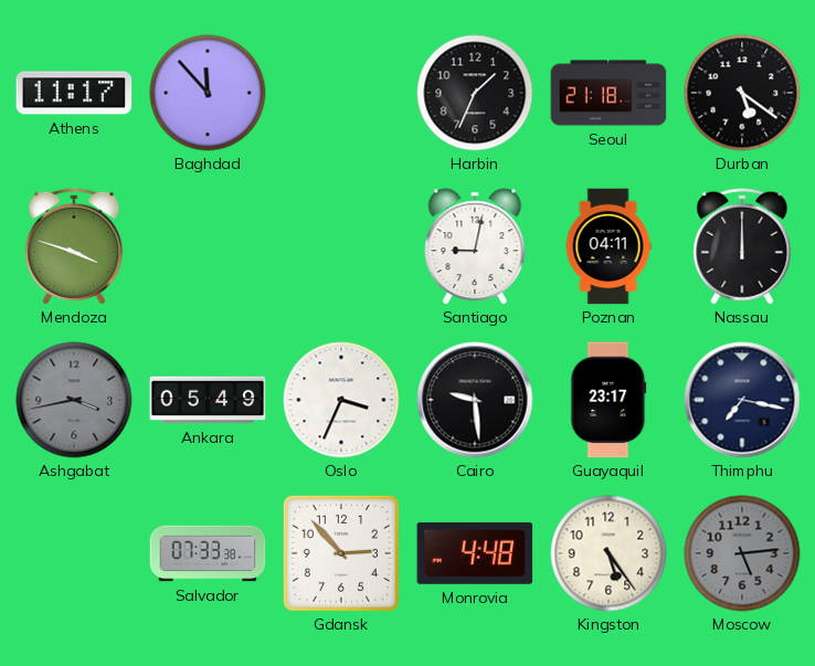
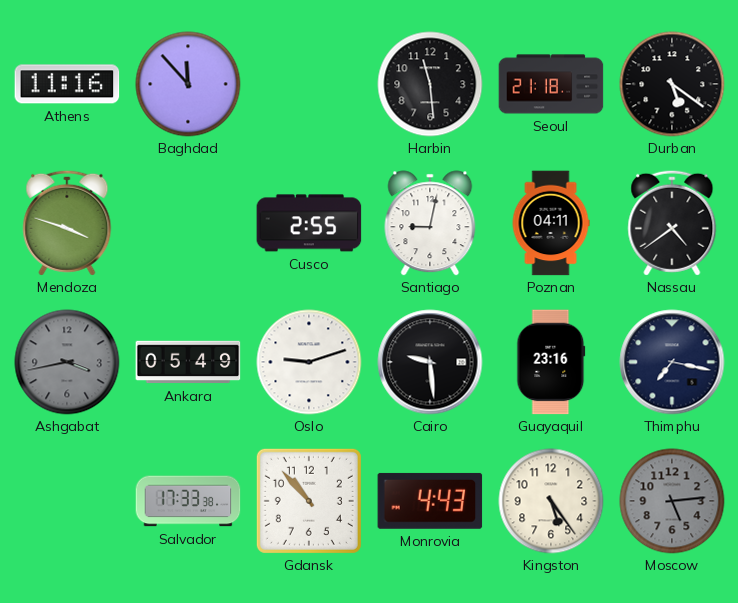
Athens: 11:17 -> 11:16 (67, 84)
Harbin: 1:34 -> 11:29 (430, 84)
Cusco: none -> 2:55 (309, 223)
Nassau: 12:00 -> 4:39 (672, 223)
Oslo: 3:34 -> 9:12 (309, 362)
Guayaquil: 23:17 -> 23:16 (551, 362)
Salvador: 07:33 -> 17:33 (188, 501)
Gdansk: 2:53 -> 10:53 (309, 501)
Monrovia: 4:48 -> 4:43 (430, 501)
